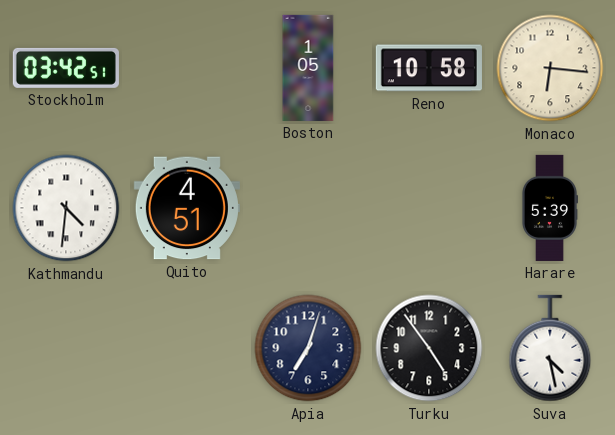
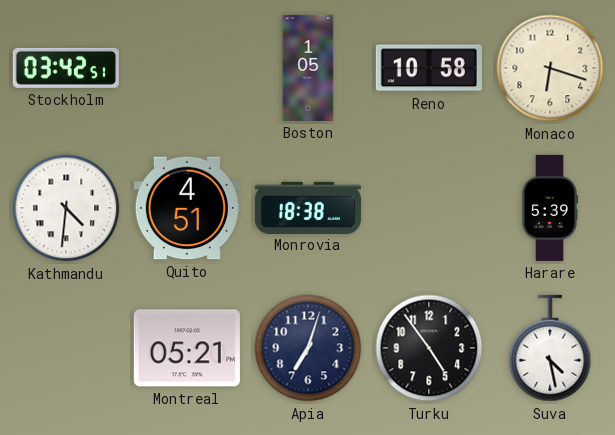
Monaco: 6:16 -> 6:18 (550, 68)
Monrovia: none -> 18:38 (308, 207)
Montreal: none -> 05:21 (187, 348)
